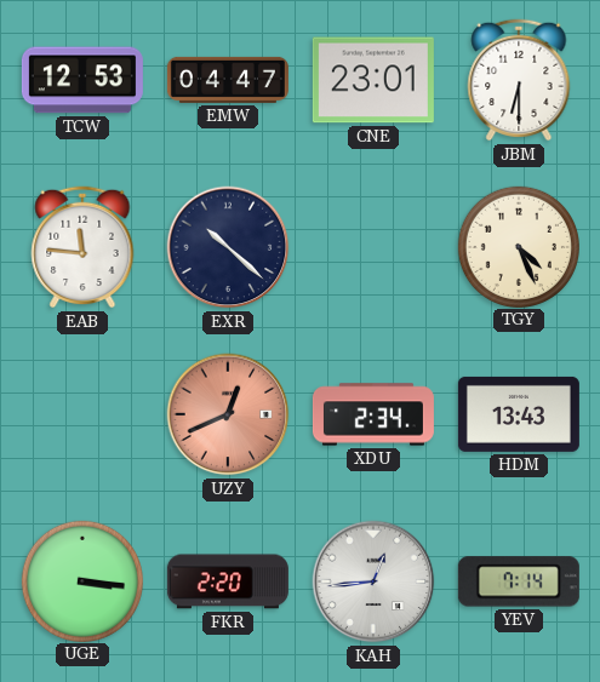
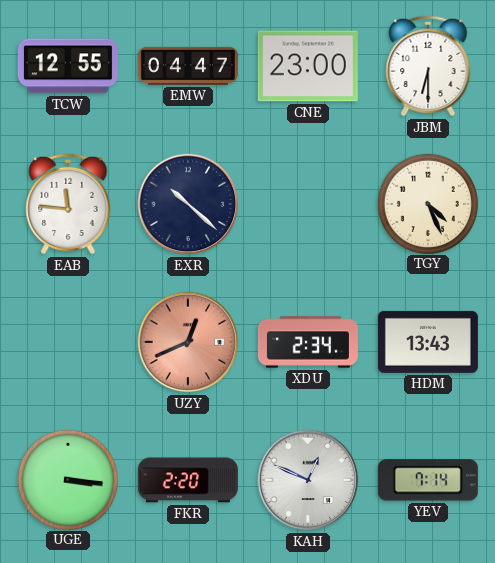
TCW: 12:53 -> 12:55 (68, 66)
CNE: 23:01 -> 23:00 (308, 66)
KAH: 12:44 -> 12:49 (308, 480)
